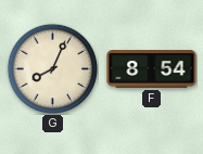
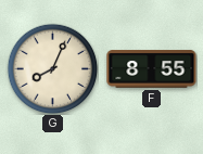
F: 8:54 -> 8:55 (152, 69)
